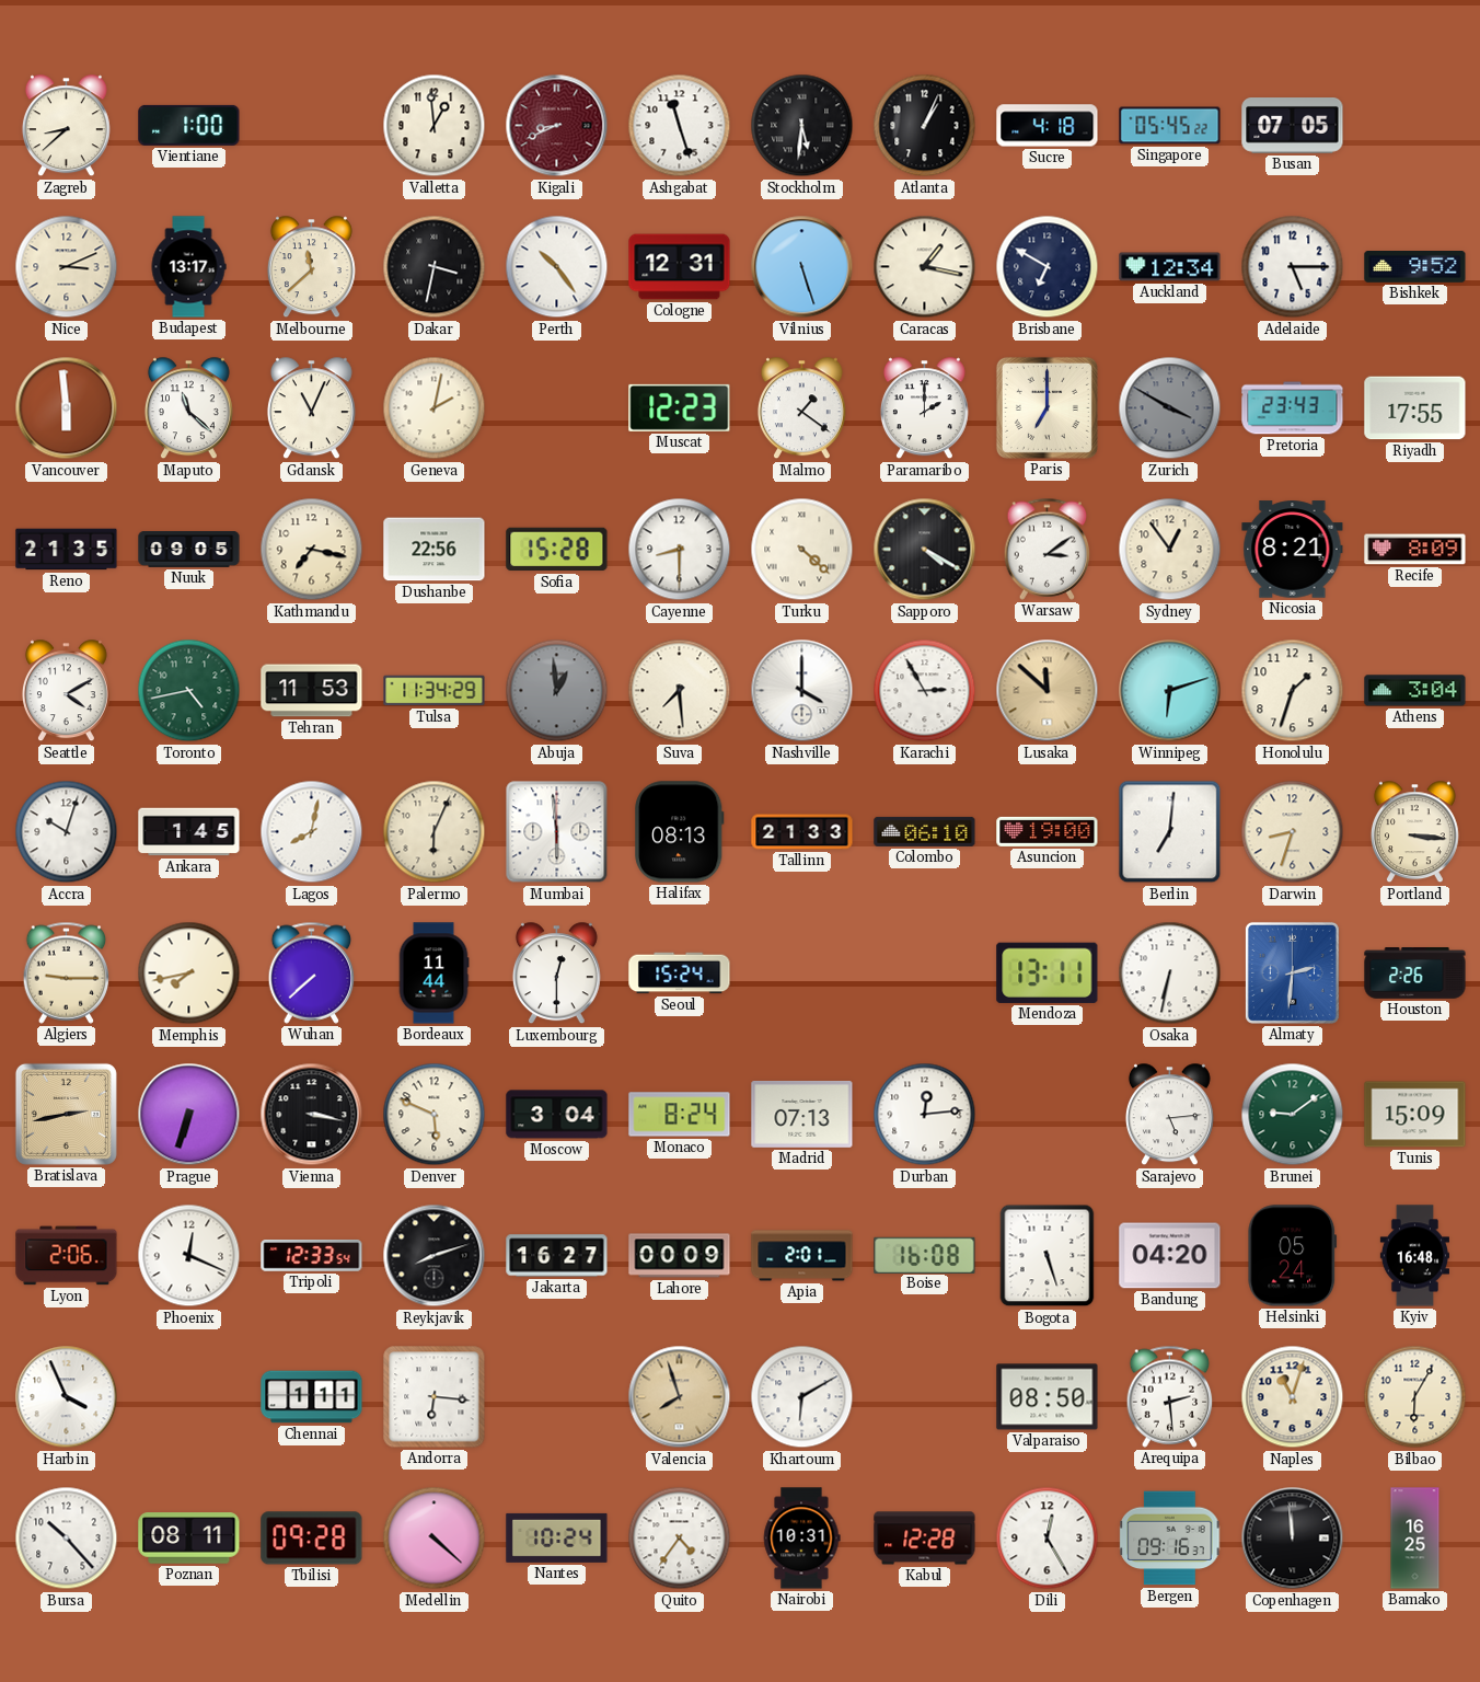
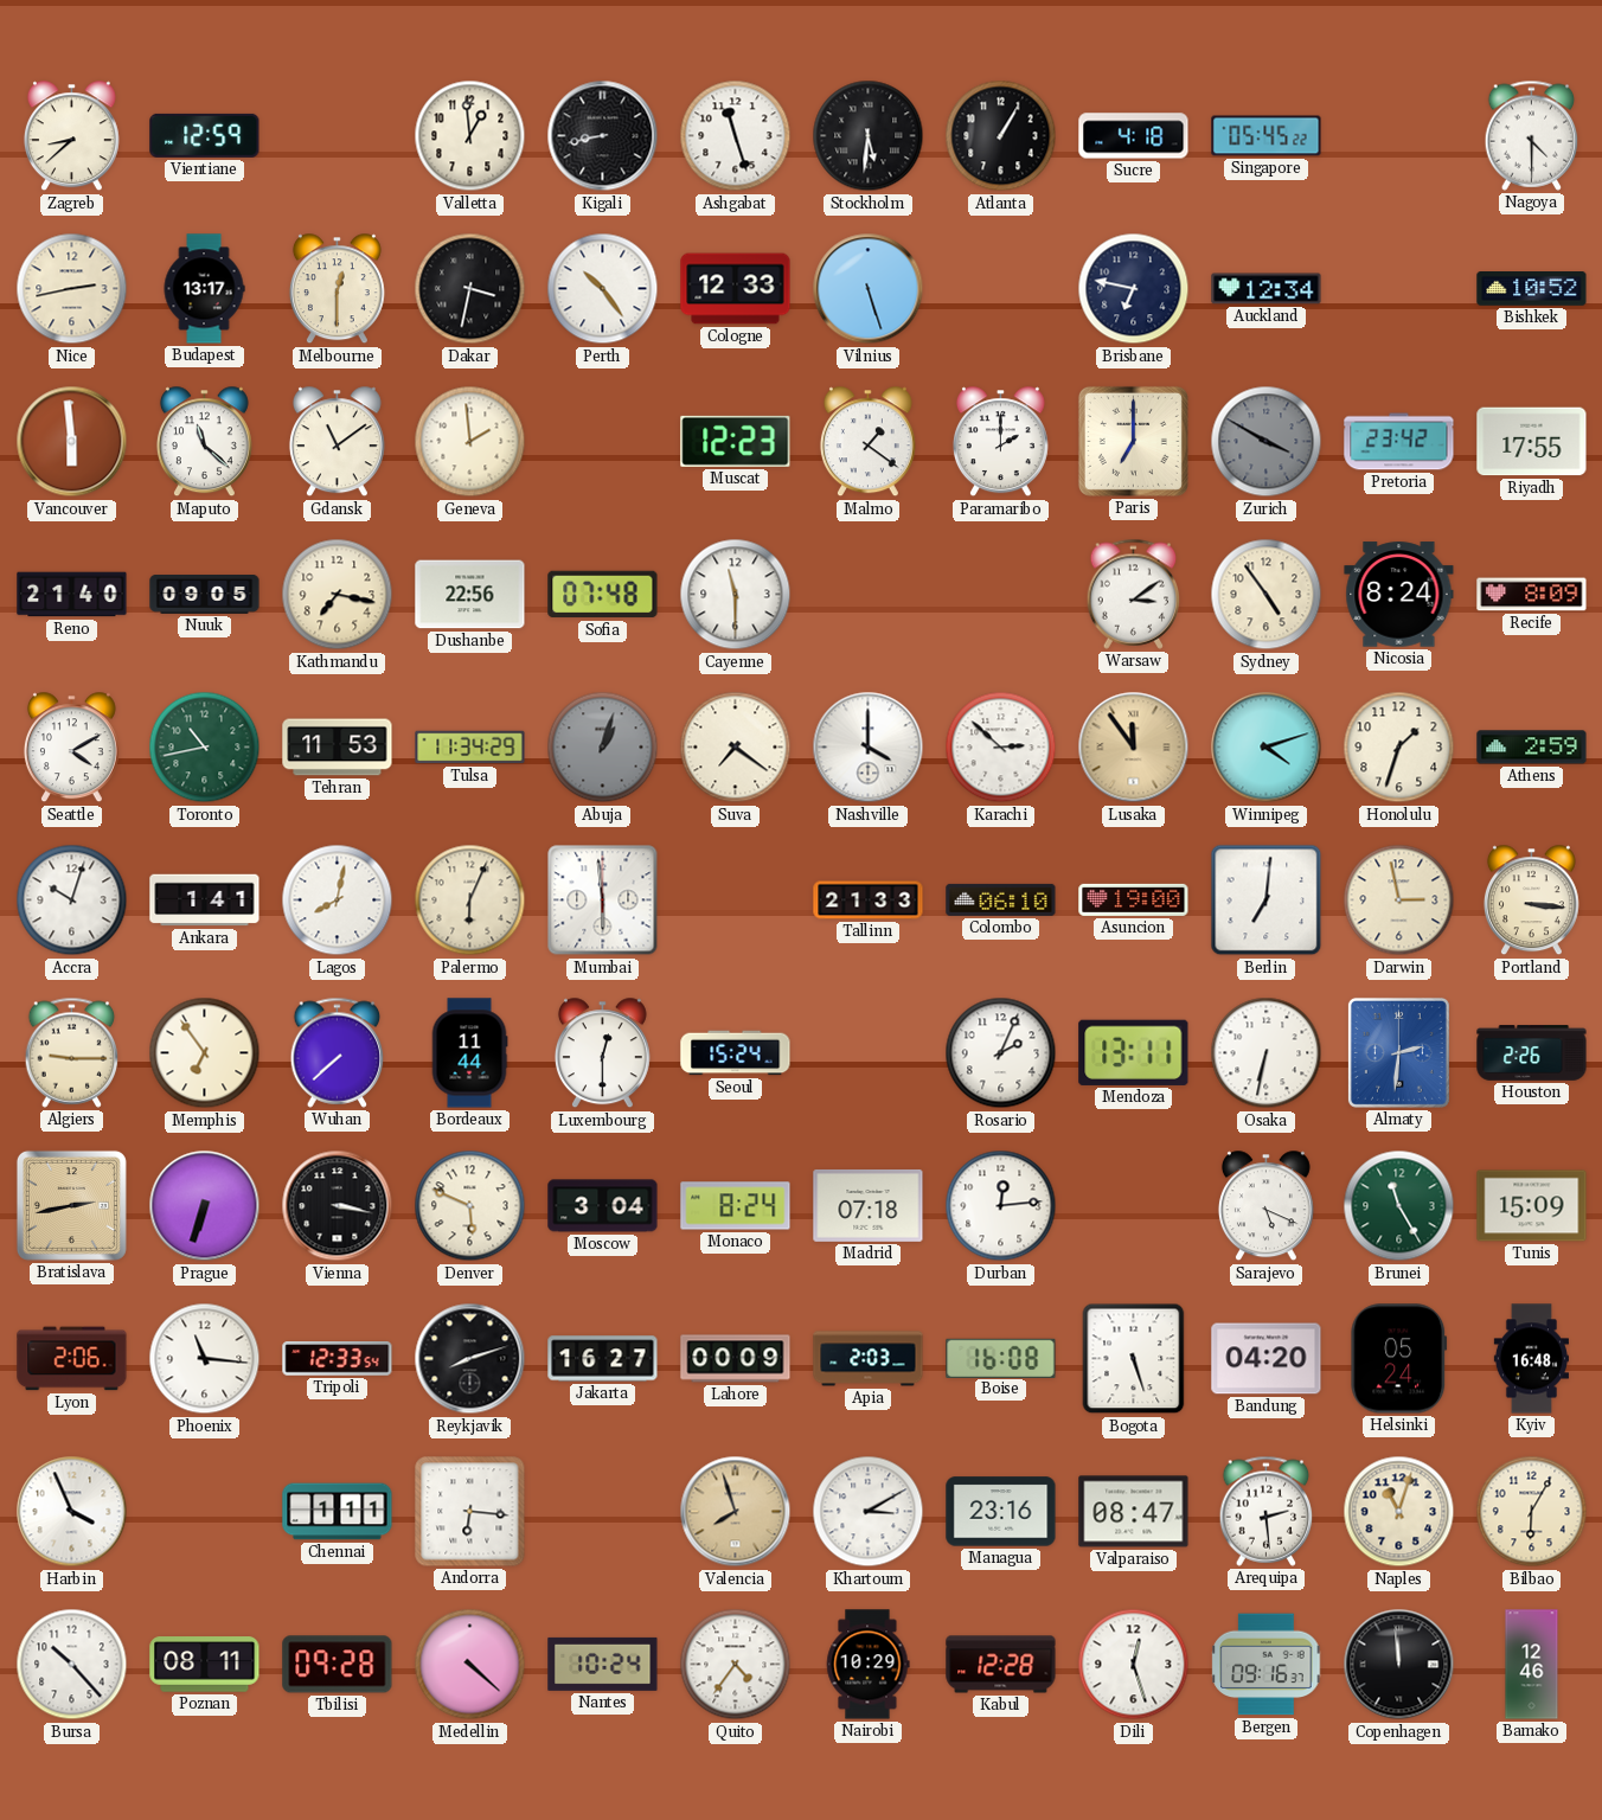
Vientiane: 1:00 -> 12:59 (205, 135)
Kigali: 8:41 -> 8:43 (603, 136)
Kigali dial: burgundy -> black (603, 136)
Atlanta: 1:04 -> 1:05 (1001, 136)
Busan: 07:05 -> none (1293, 126)
Nagoya: none -> 4:30 (1532, 135)
Nice: 3:11 -> 2:43 (72, 289)
Melbourne: 11:38 -> 12:30 (337, 289)
Cologne: 12:31 -> 12:33 (736, 289)
Caracas: 1:17 -> none (925, 267)
Brisbane: 6:50 -> 6:47 (1134, 289)
Adelaide: 5:15 -> none (1293, 267)
Bishkek: 9:52 -> 10:52 (1532, 289)
Gdansk: 11:04 -> 11:09 (337, 442)
Geneva: 2:02 -> 1:59 (470, 442)
Pretoria: 23:43 -> 23:42 (1399, 442)
Reno: 21:35 -> 21:40 (72, 595)
Sofia: 15:28 -> 07:48 (603, 595)
Cayenne: 8:30 -> 11:30 (736, 595)
Turku: 4:22 -> none (802, 550)
Sapporo: 4:20 -> none (925, 550)
Sydney: 12:54 -> 4:54 (1267, 595)
Nicosia: 8:21 -> 8:24 (1399, 595)
Toronto: 4:43 -> 10:43 (205, 748)
Abuja: 12:59 -> 1:03 (603, 748)
Suva: 7:29 -> 7:21 (736, 748)
Karachi: 2:55 -> 2:52 (1001, 748)
Lusaka: 11:52 -> 11:54 (1134, 748)
Winnipeg: 6:12 -> 4:12 (1267, 748)
Athens: 3:04 -> 2:59 (1532, 748)
Ankara: 1:45 -> 1:41 (205, 901)
Halifax: 08:13 -> none (680, 832)
Darwin: 8:33 -> 2:58 (1399, 901)
Memphis: 7:43 -> 6:54 (205, 1053)
Rosario: none -> 2:04 (1001, 1053)
Madrid: 07:13 -> 07:18 (869, 1205)
Sarajevo: 5:14 -> 5:19 (1265, 1206)
Brunei: 9:09 -> 11:25 (1399, 1206)
Phoenix: 12:19 -> 11:16 (205, 1359)
Apia: 2:01 -> 2:03 (869, 1359)
Khartoum: 6:10 -> 3:10 (869, 1512)
Managua: none -> 23:16 (1001, 1512)
Valparaiso: 08:50 -> 08:47 (1134, 1512)
Nairobi: 10:31 -> 10:29 (867, 1665)
Dili: 12:25 -> 12:27 (1134, 1665)
Bamako: 16:25 -> 12:46 (1532, 1665)
